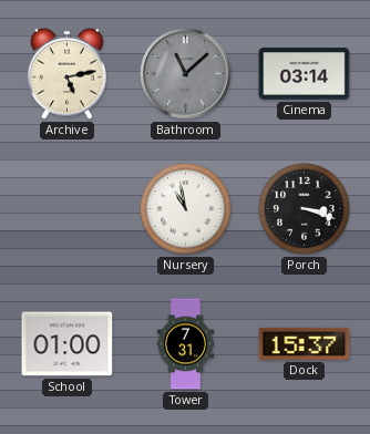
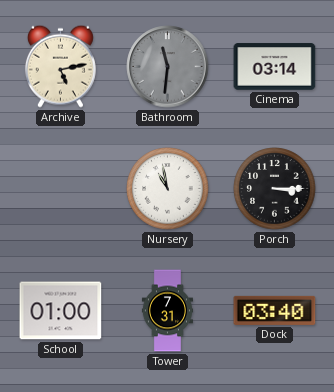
Bathroom: 11:08 -> 11:31 (168, 67)
Porch: 3:18 -> 3:15 (275, 189)
Dock: 15:37 -> 03:40 (275, 310)
